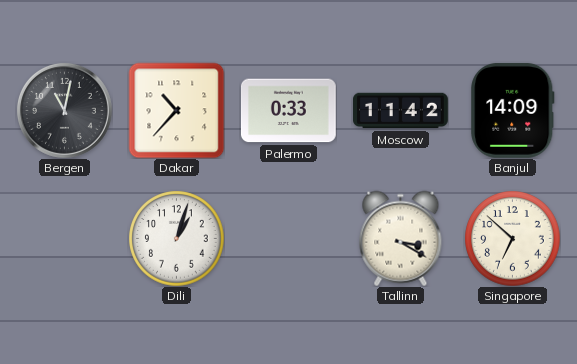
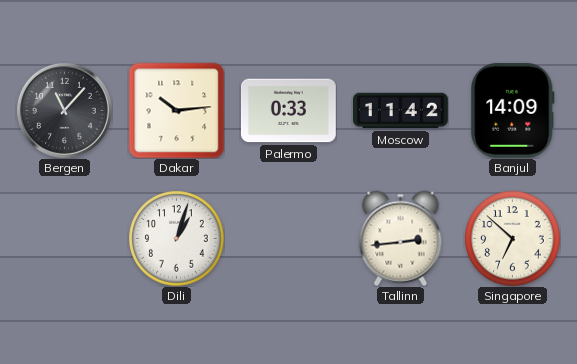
Bergen: 11:02 -> 11:07 (64, 110)
Dakar: 10:37 -> 10:14 (176, 110)
Tallinn: 3:20 -> 2:44 (401, 238)
